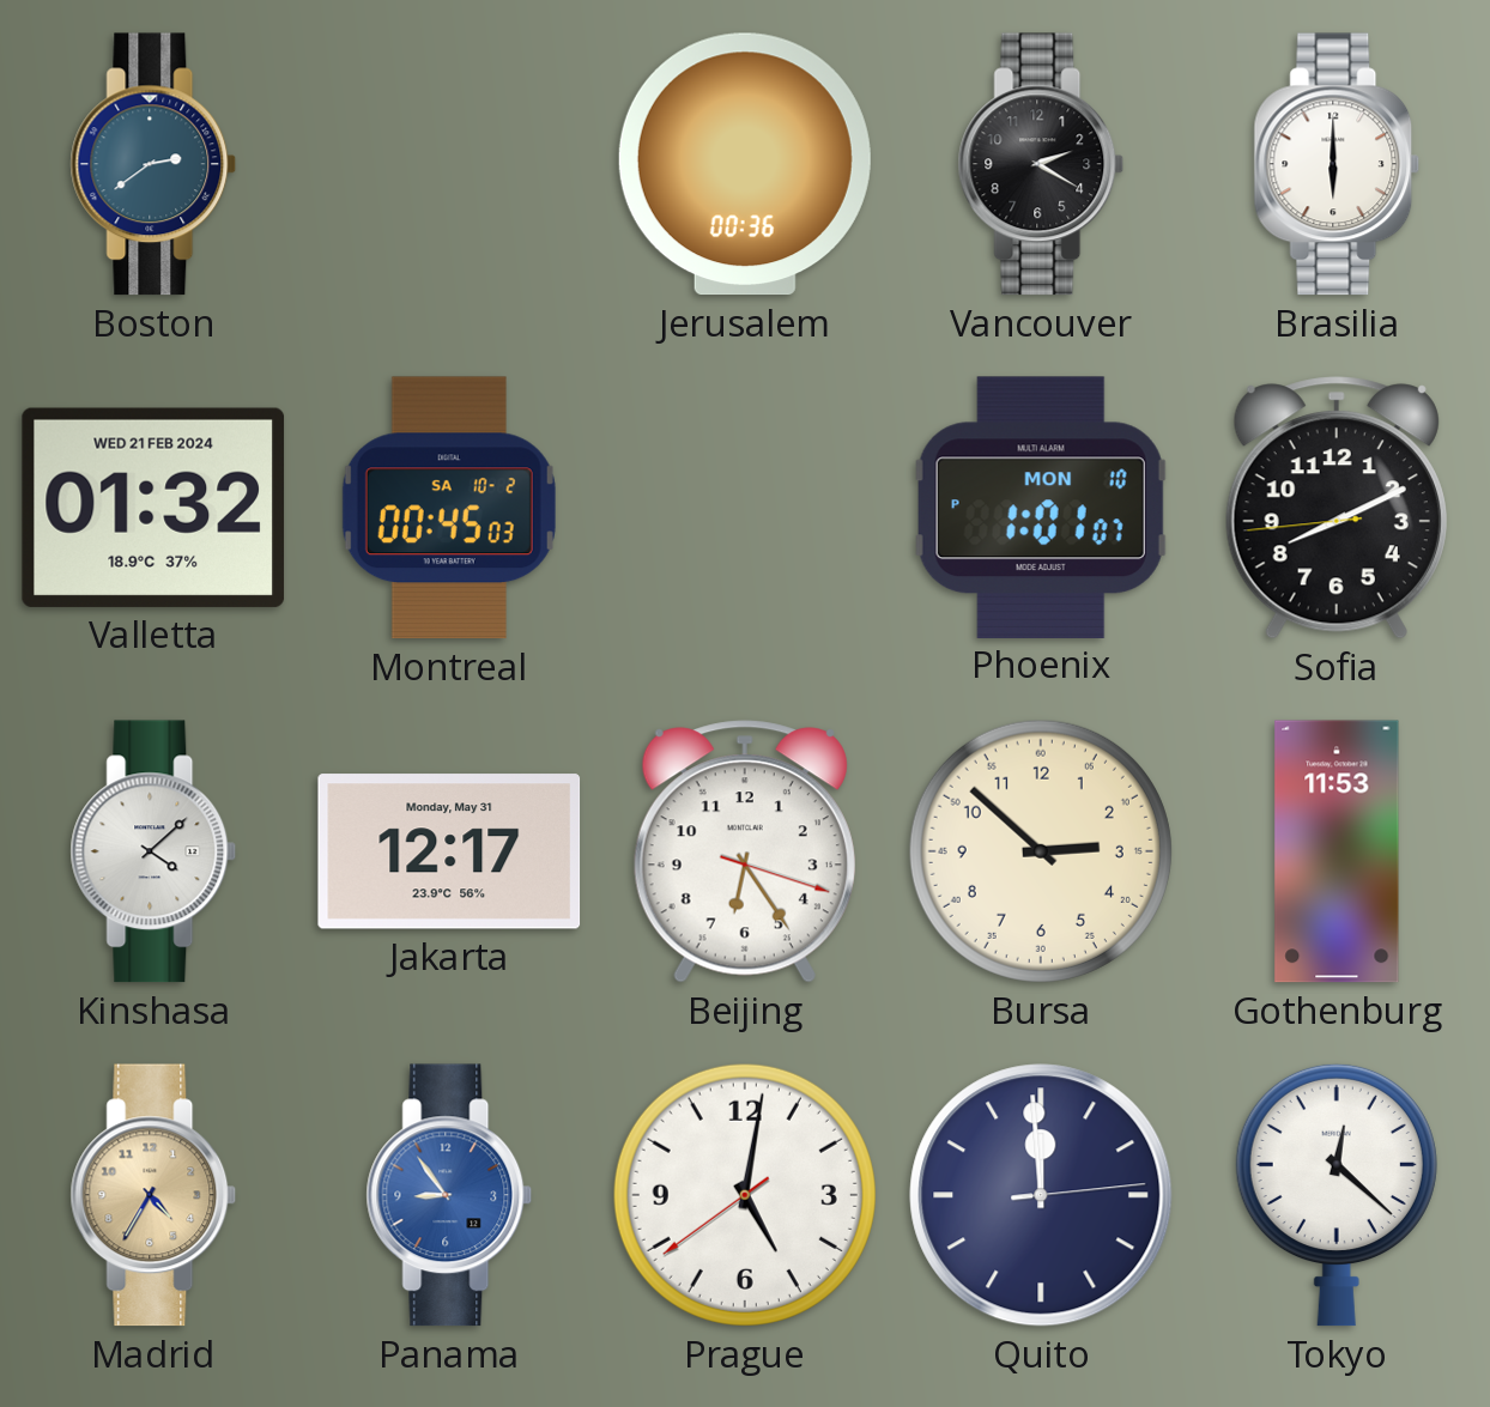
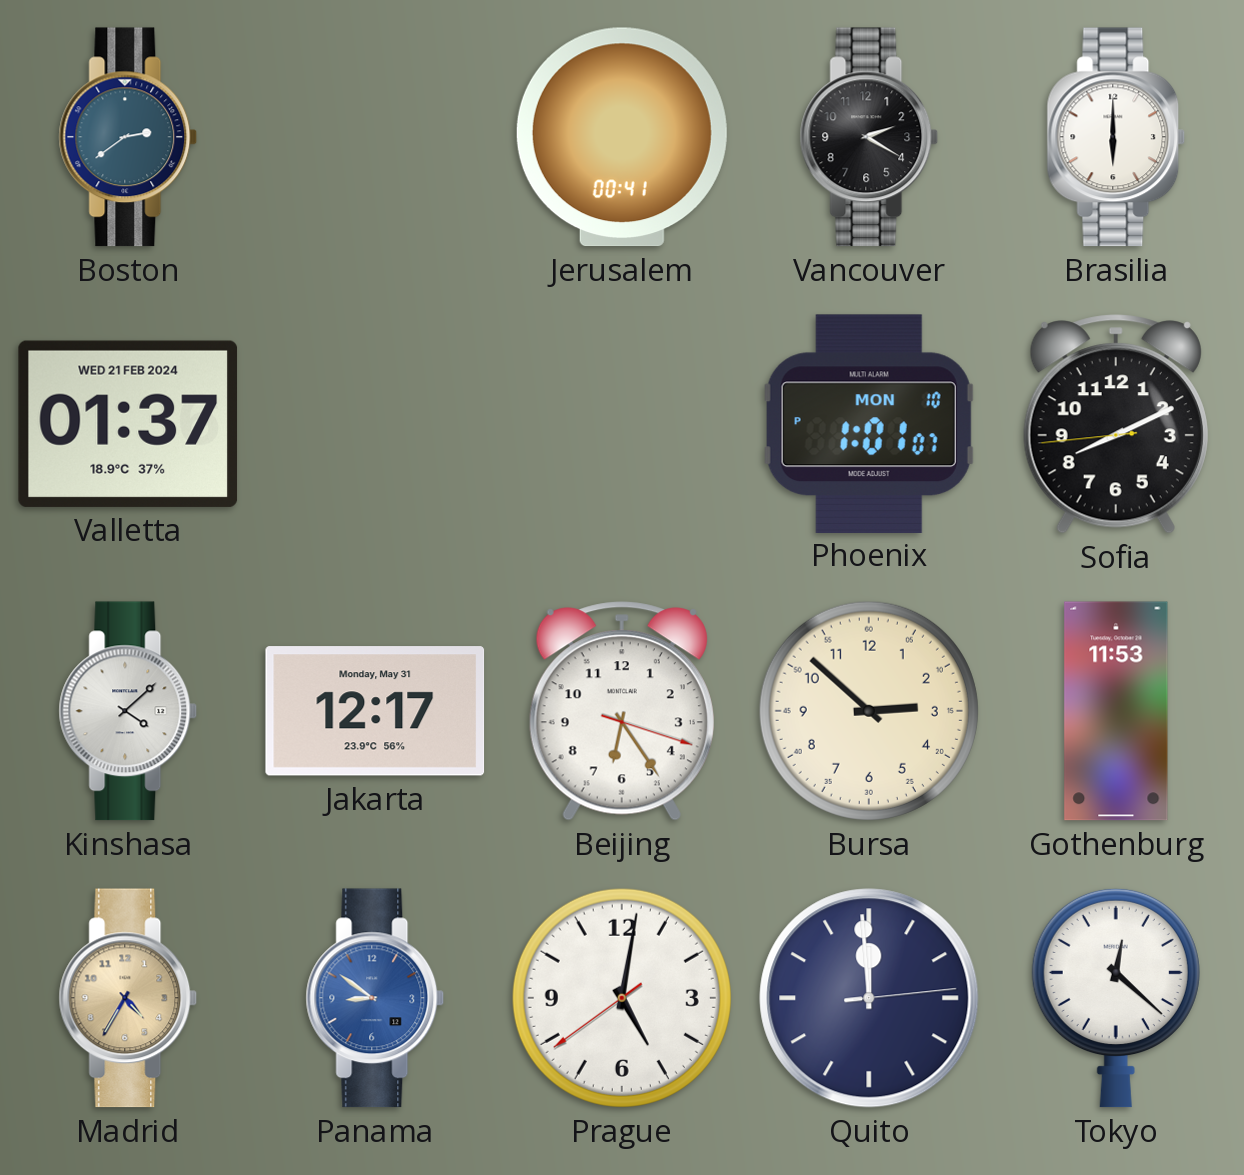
Jerusalem: 00:36 -> 00:41 (622, 137)
Valletta: 01:32 -> 01:37 (128, 424)
Montreal: 00:45 -> none (449, 508)
Panama: 8:54 -> 8:51 (375, 998)
